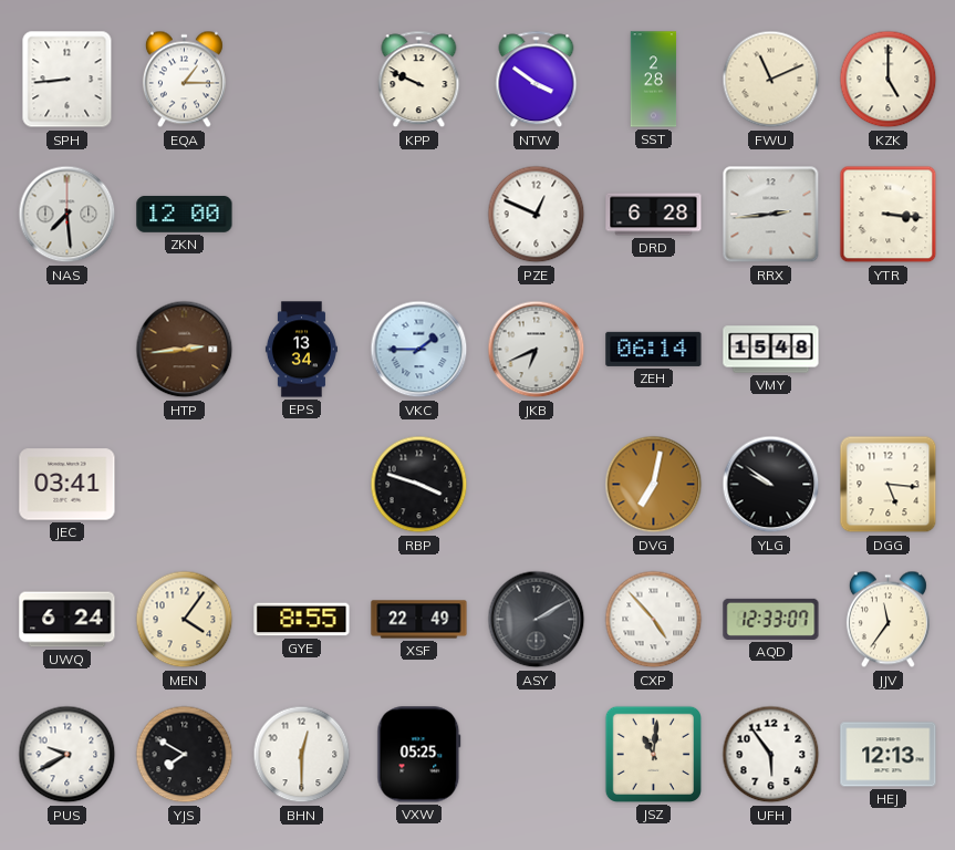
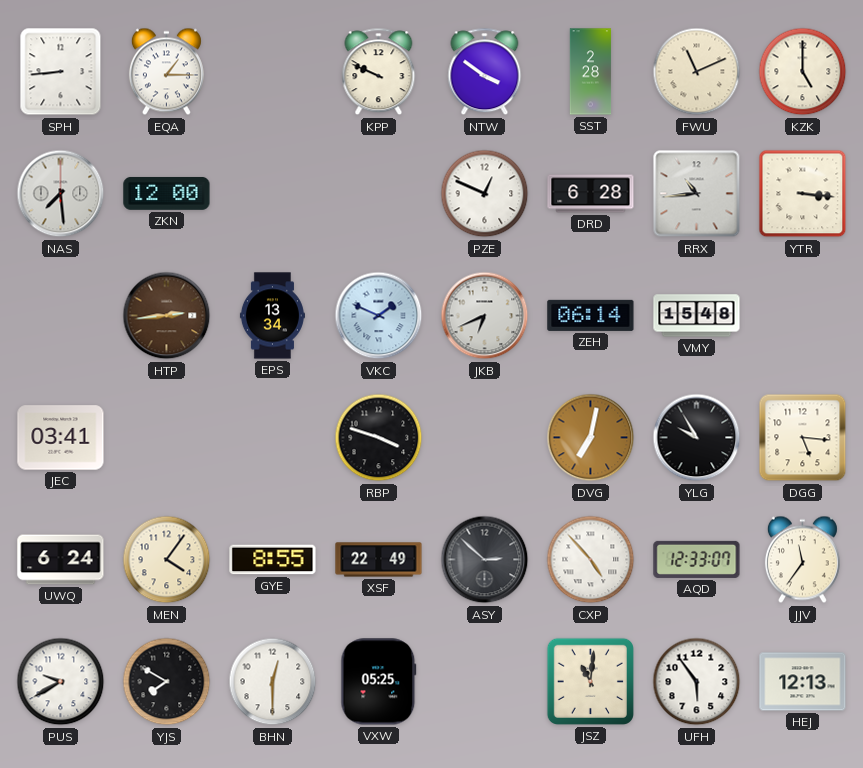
RRX: 2:44 -> 10:44 (697, 194)
VKC: 1:45 -> 1:49 (379, 316)
YLG: 9:51 -> 9:55 (697, 438)
ASY: 2:10 -> 2:52 (485, 560)
